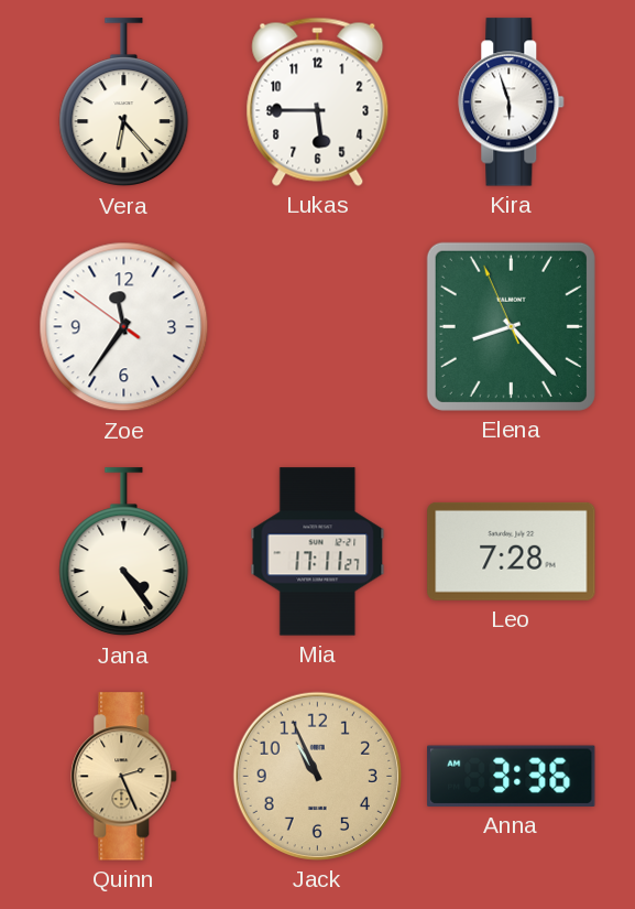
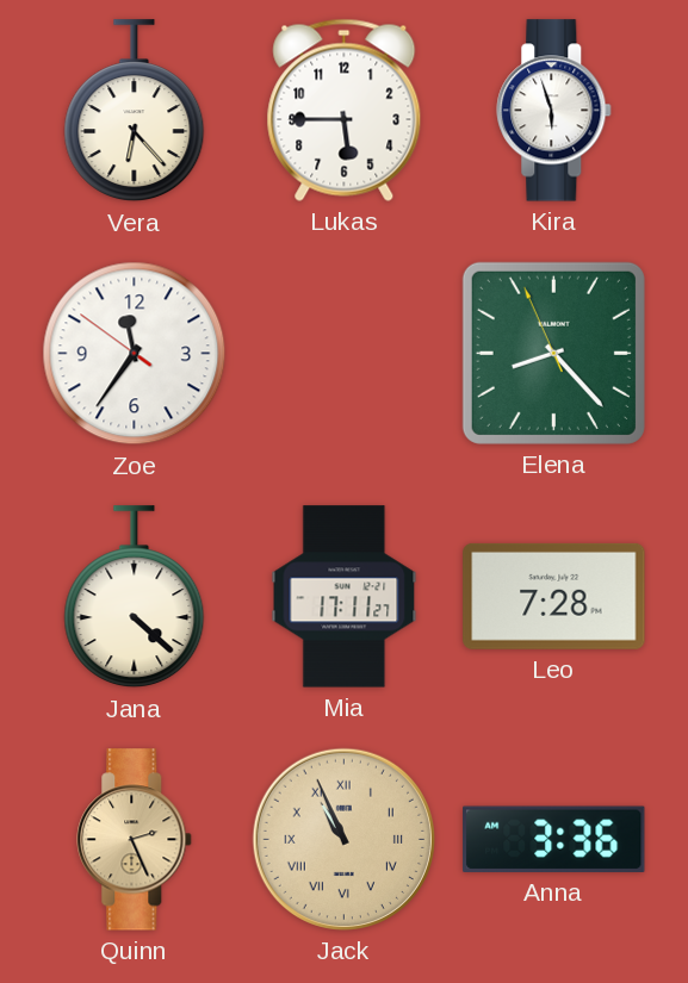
Jana: 4:24 -> 4:22 (135, 597)
Jack numerals: Arabic -> Roman (343, 839)
